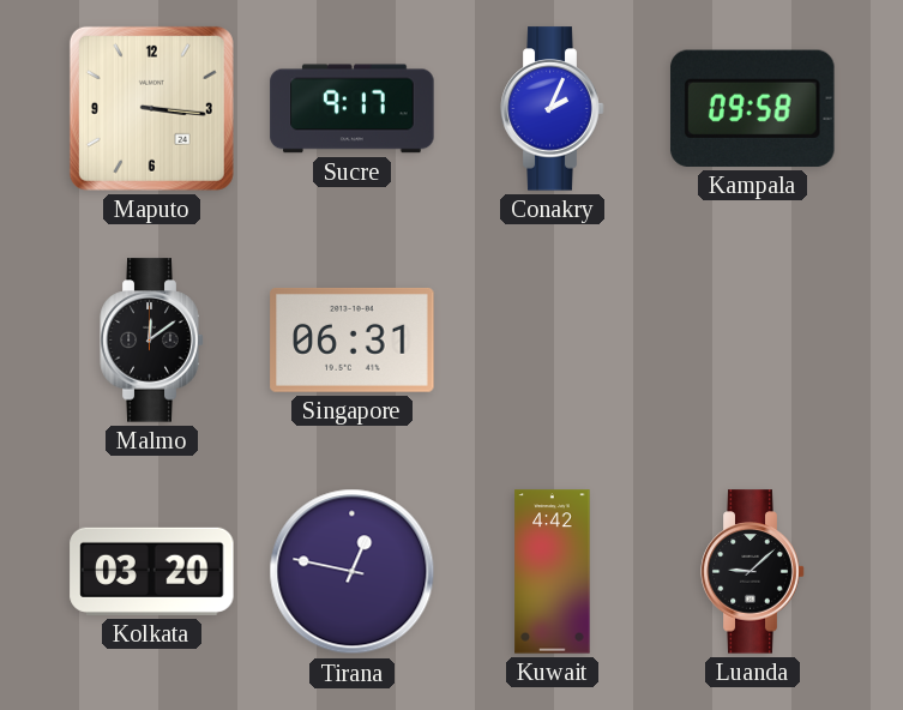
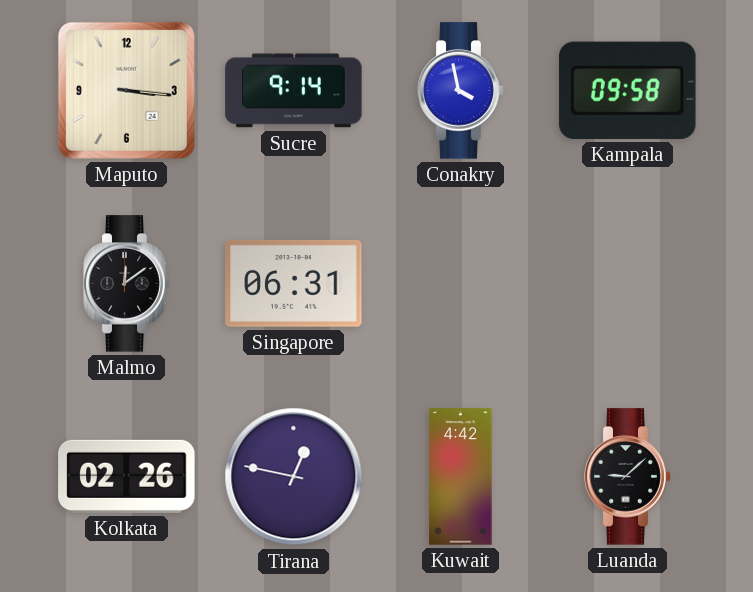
Sucre: 9:17 -> 9:14 (294, 91)
Conakry: 2:04 -> 3:58 (461, 91)
Kolkata: 03:20 -> 02:26 (127, 476)
